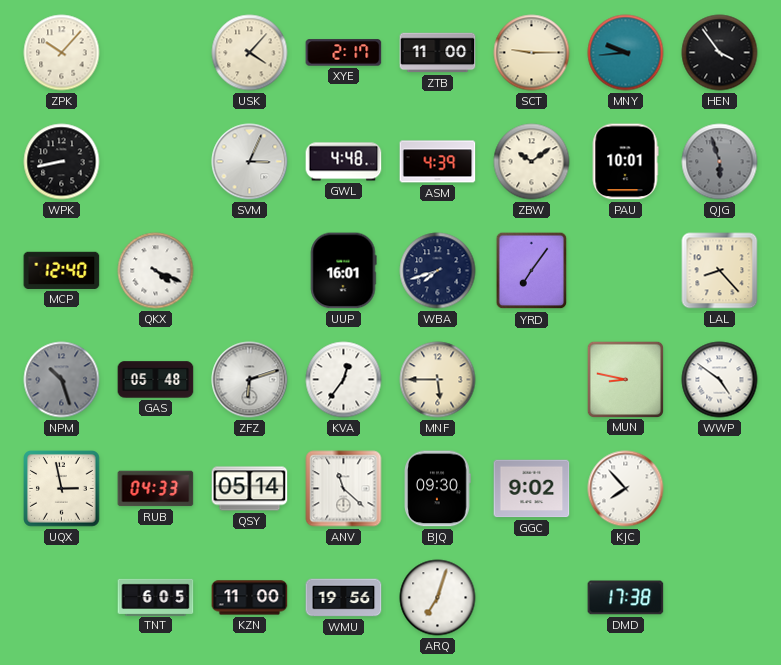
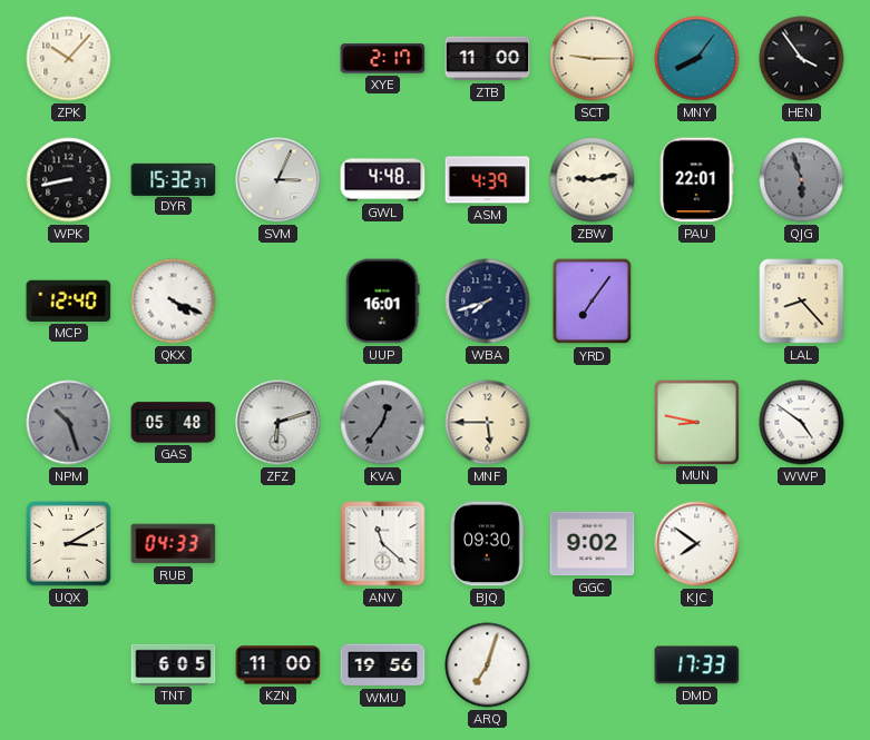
USK: 4:07 -> none (250, 53)
MNY: 9:44 -> 8:06 (697, 59)
DYR: none -> 15:32 (174, 179)
ZBW: 10:09 -> 9:13 (593, 180)
PAU: 10:01 -> 22:01 (696, 180)
KVA dial: white -> grey (383, 423)
UQX: 2:58 -> 3:10 (69, 544)
QSY: 05:14 -> none (250, 489)
KJC: 7:53 -> 7:51 (697, 544)
DMD: 17:38 -> 17:33 (697, 665)
